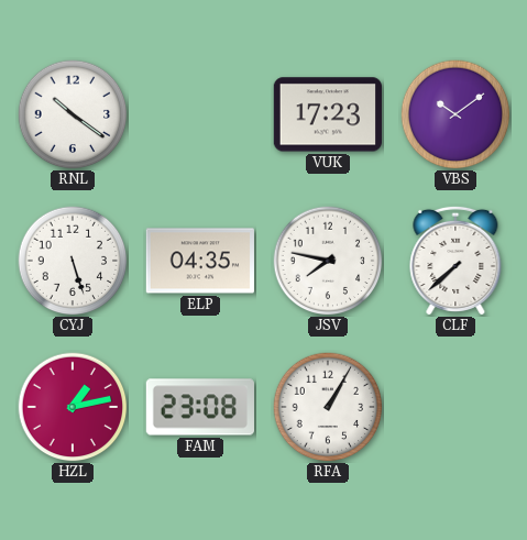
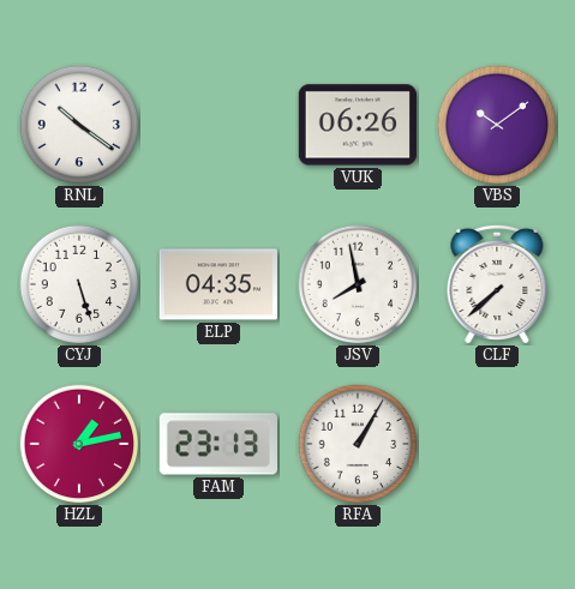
VUK: 17:23 -> 06:26 (358, 125)
JSV: 7:47 -> 7:58 (358, 284)
FAM: 23:08 -> 23:13 (217, 444)
